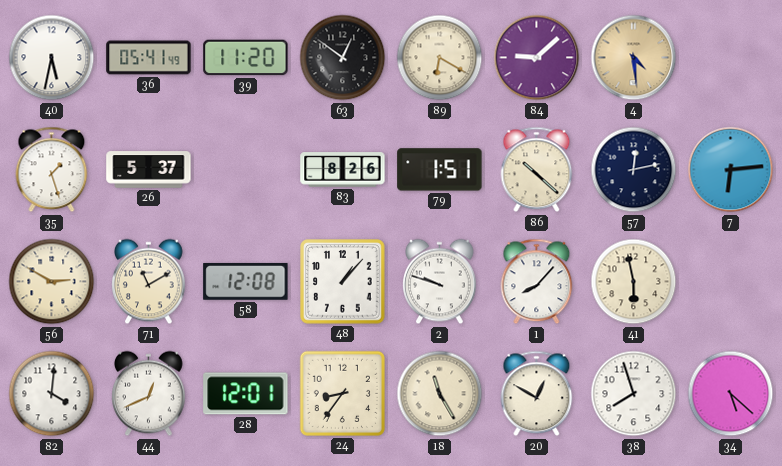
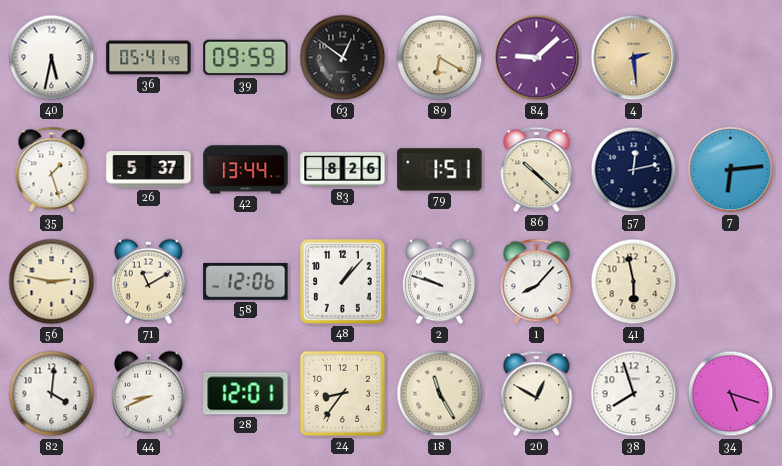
39: 11:20 -> 09:59 (246, 58)
4: 4:29 -> 2:29 (634, 58)
42: none -> 13:44 (246, 170)
56: 2:50 -> 2:47 (52, 282)
58: 12:08 -> 12:06 (246, 282)
44: 12:41 -> 8:41 (149, 394)
34: 5:22 -> 5:18 (731, 394)
